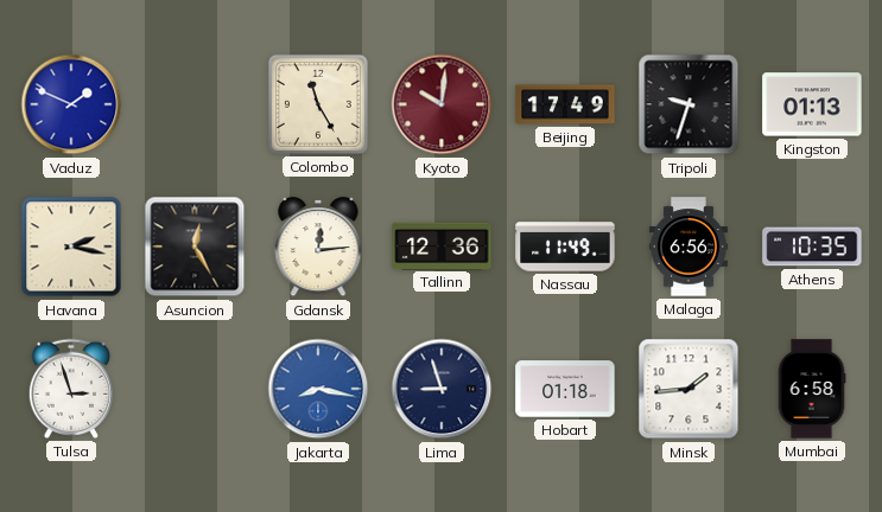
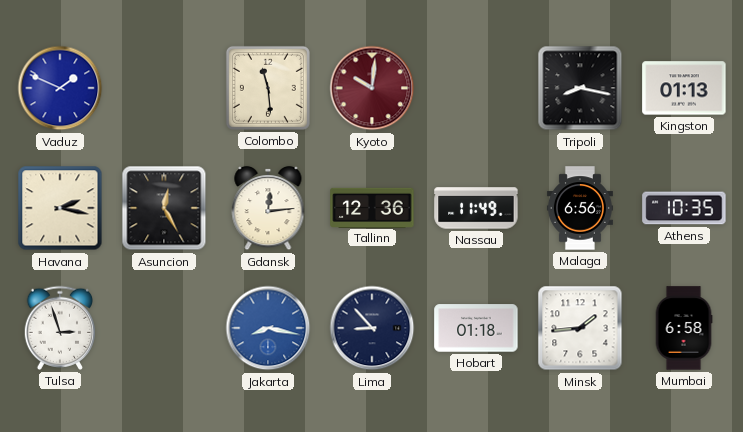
Colombo: 11:25 -> 11:29 (268, 88)
Beijing: 17:49 -> none (565, 104)
Tripoli: 9:33 -> 8:17 (580, 88)
Lima: 8:57 -> 8:53 (372, 328)
